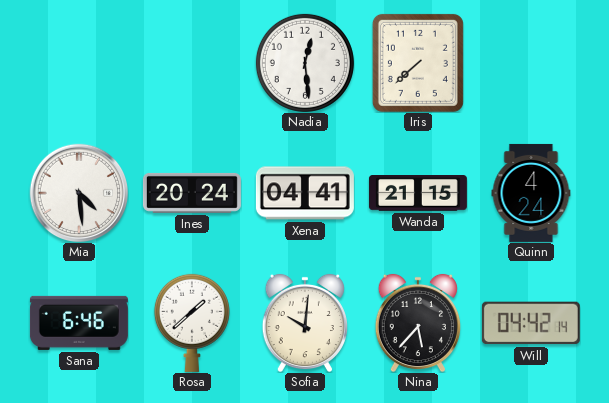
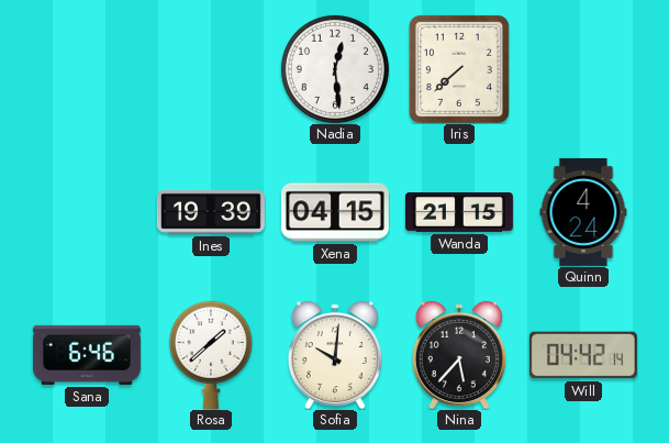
Mia: 4:29 -> none (78, 192)
Ines: 20:24 -> 19:39 (211, 212)
Xena: 04:41 -> 04:15 (335, 212)
